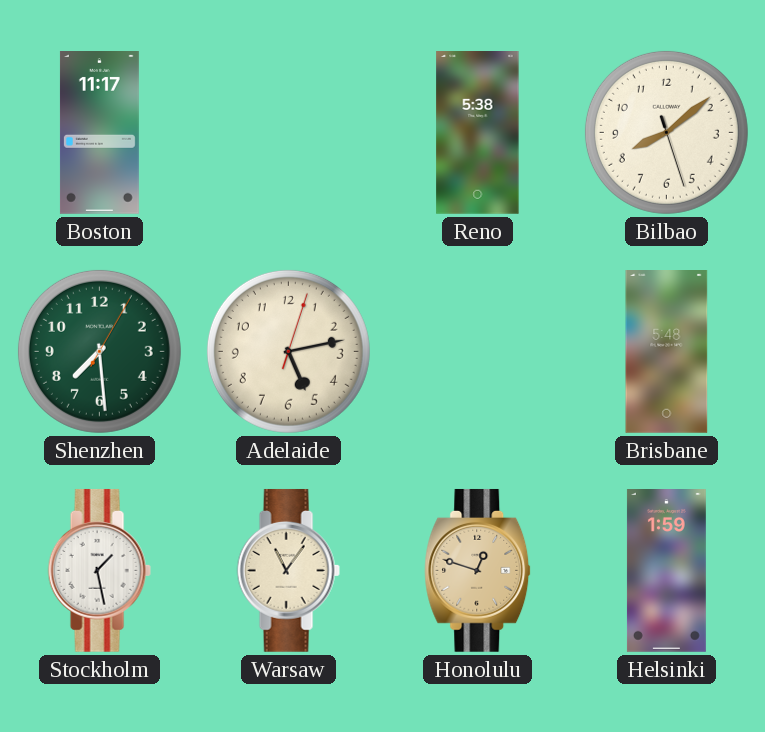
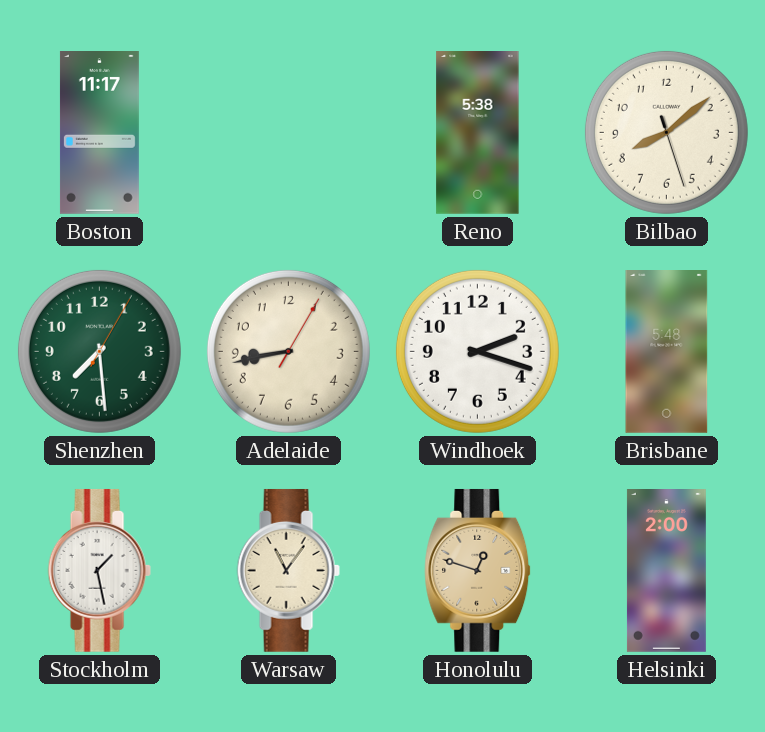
Adelaide: 5:13 -> 8:43 (288, 351)
Windhoek: none -> 2:18 (477, 351)
Helsinki: 1:59 -> 2:00 (666, 571)
